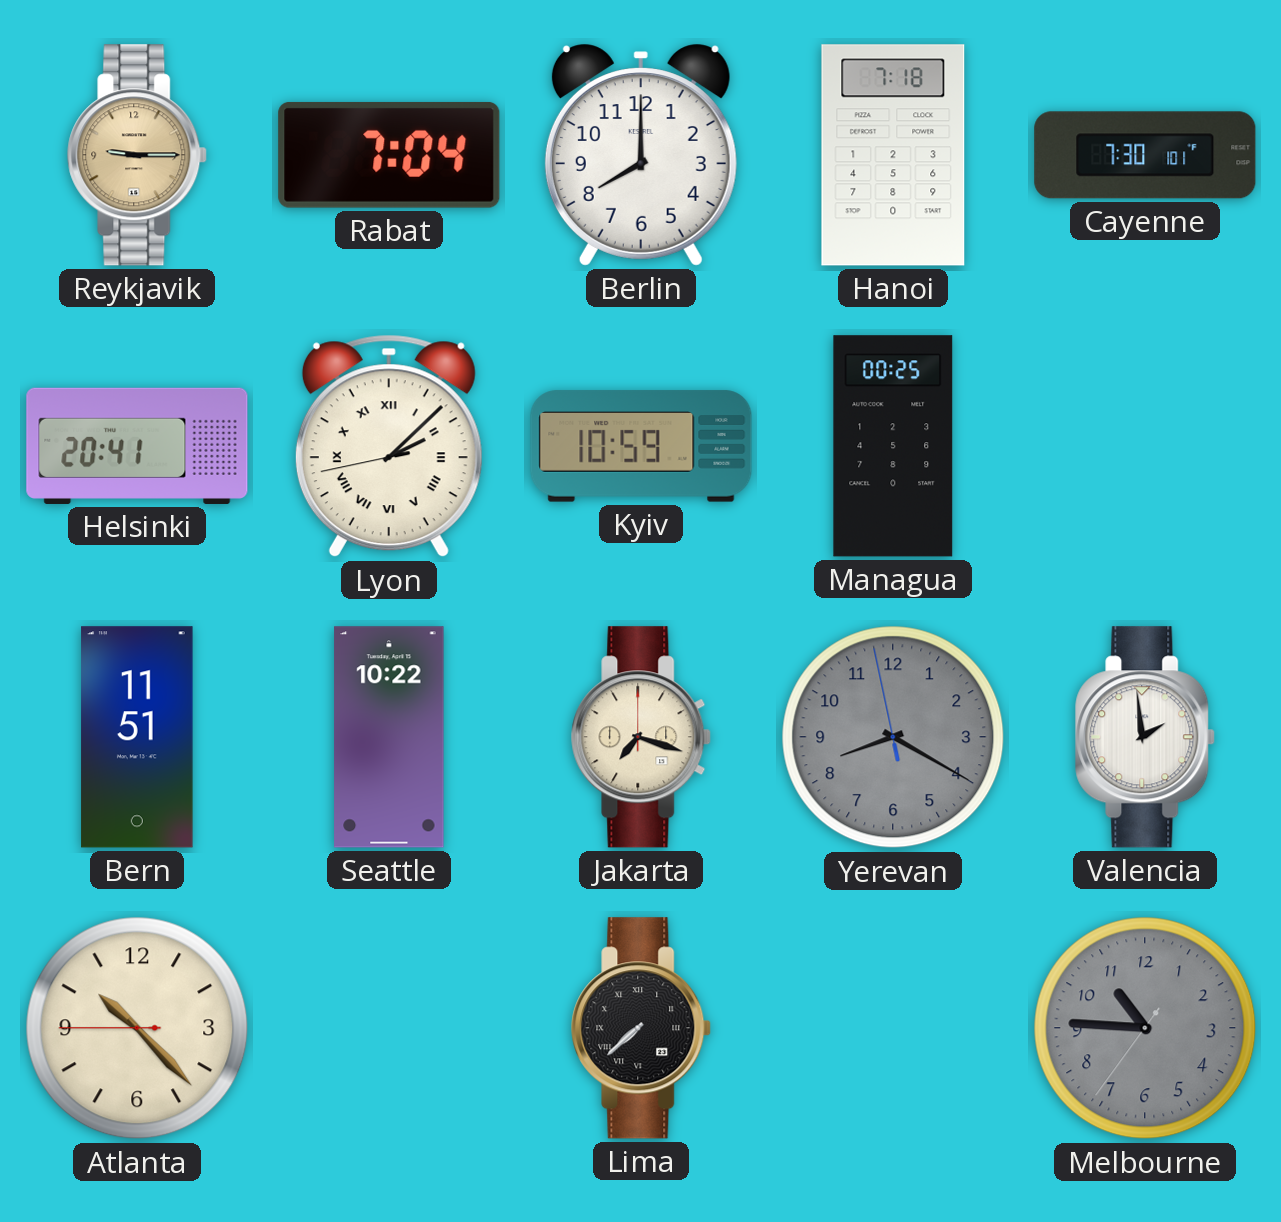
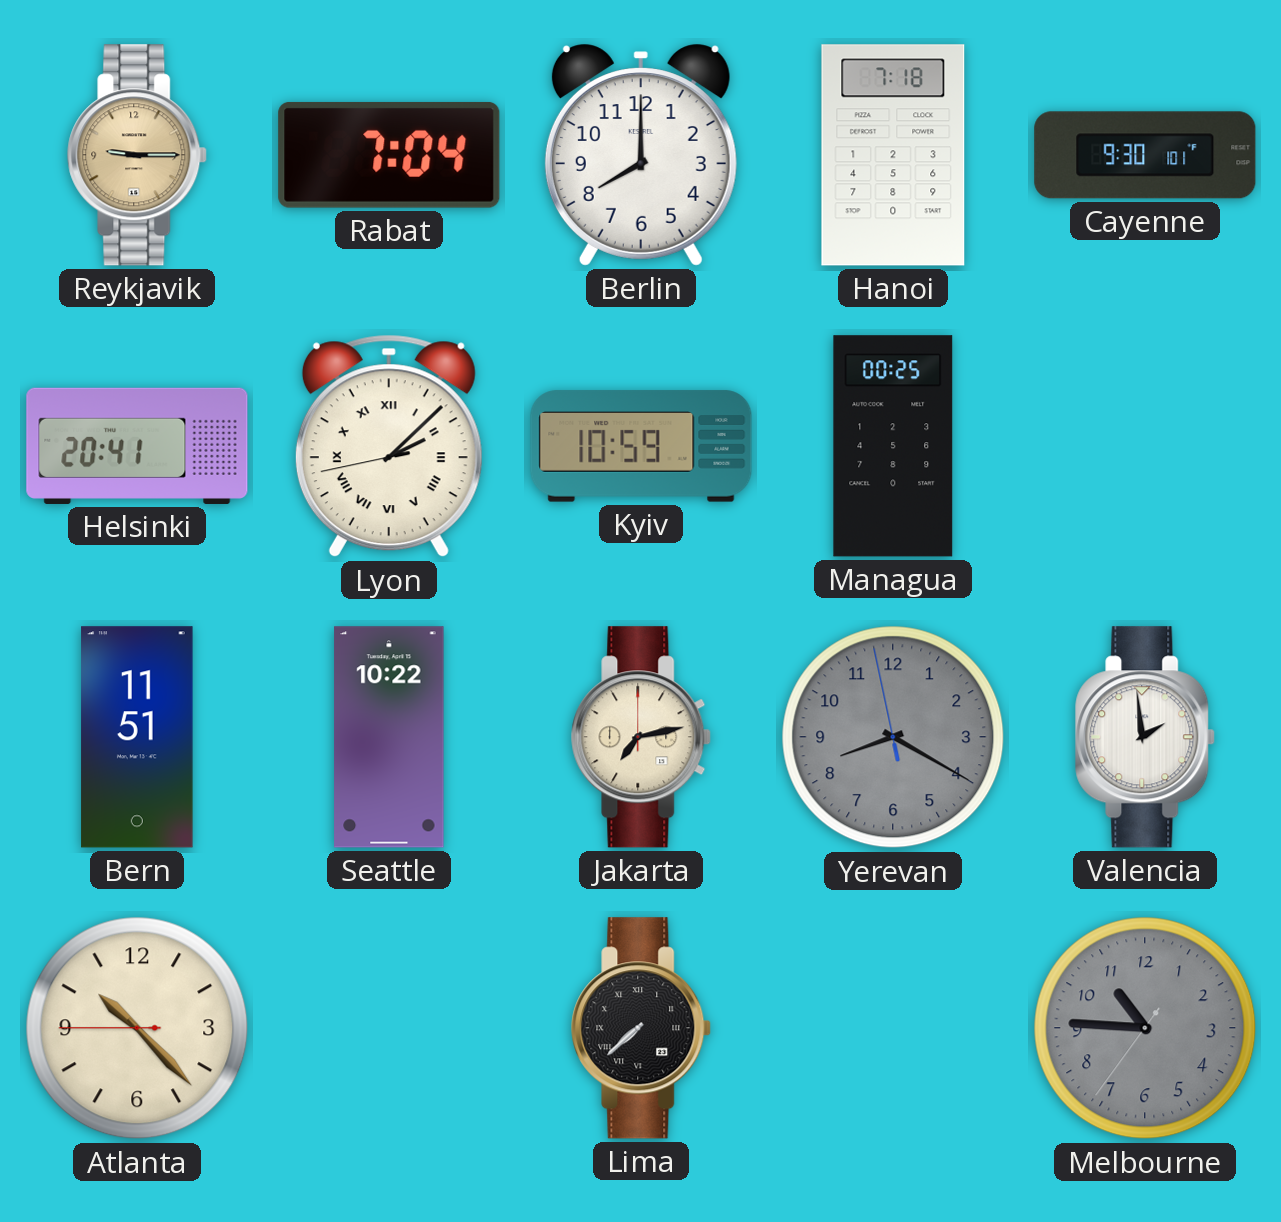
Cayenne: 7:30 -> 9:30 (1145, 155)
Jakarta: 7:18 -> 7:13 (642, 737)
